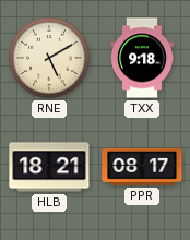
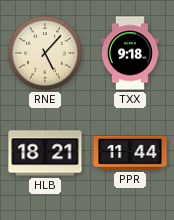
RNE: 5:10 -> 5:07 (45, 53)
PPR: 08:17 -> 11:44 (130, 153)
